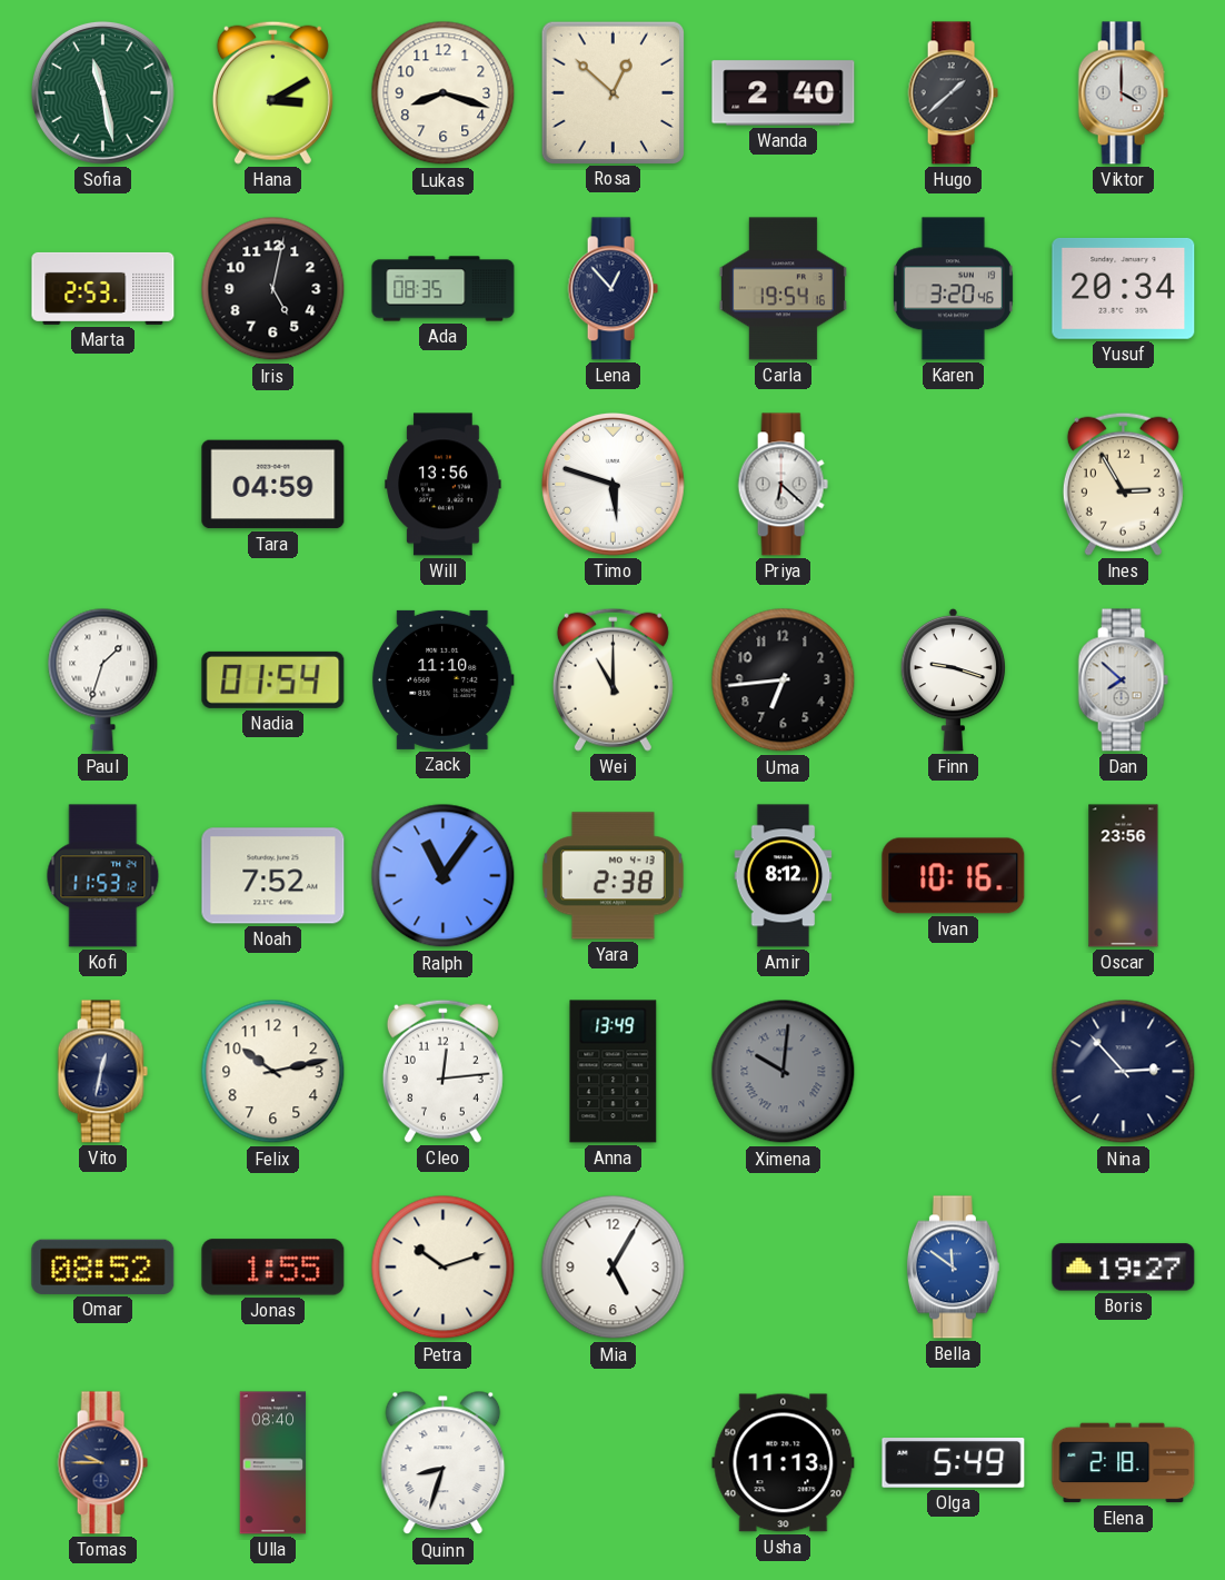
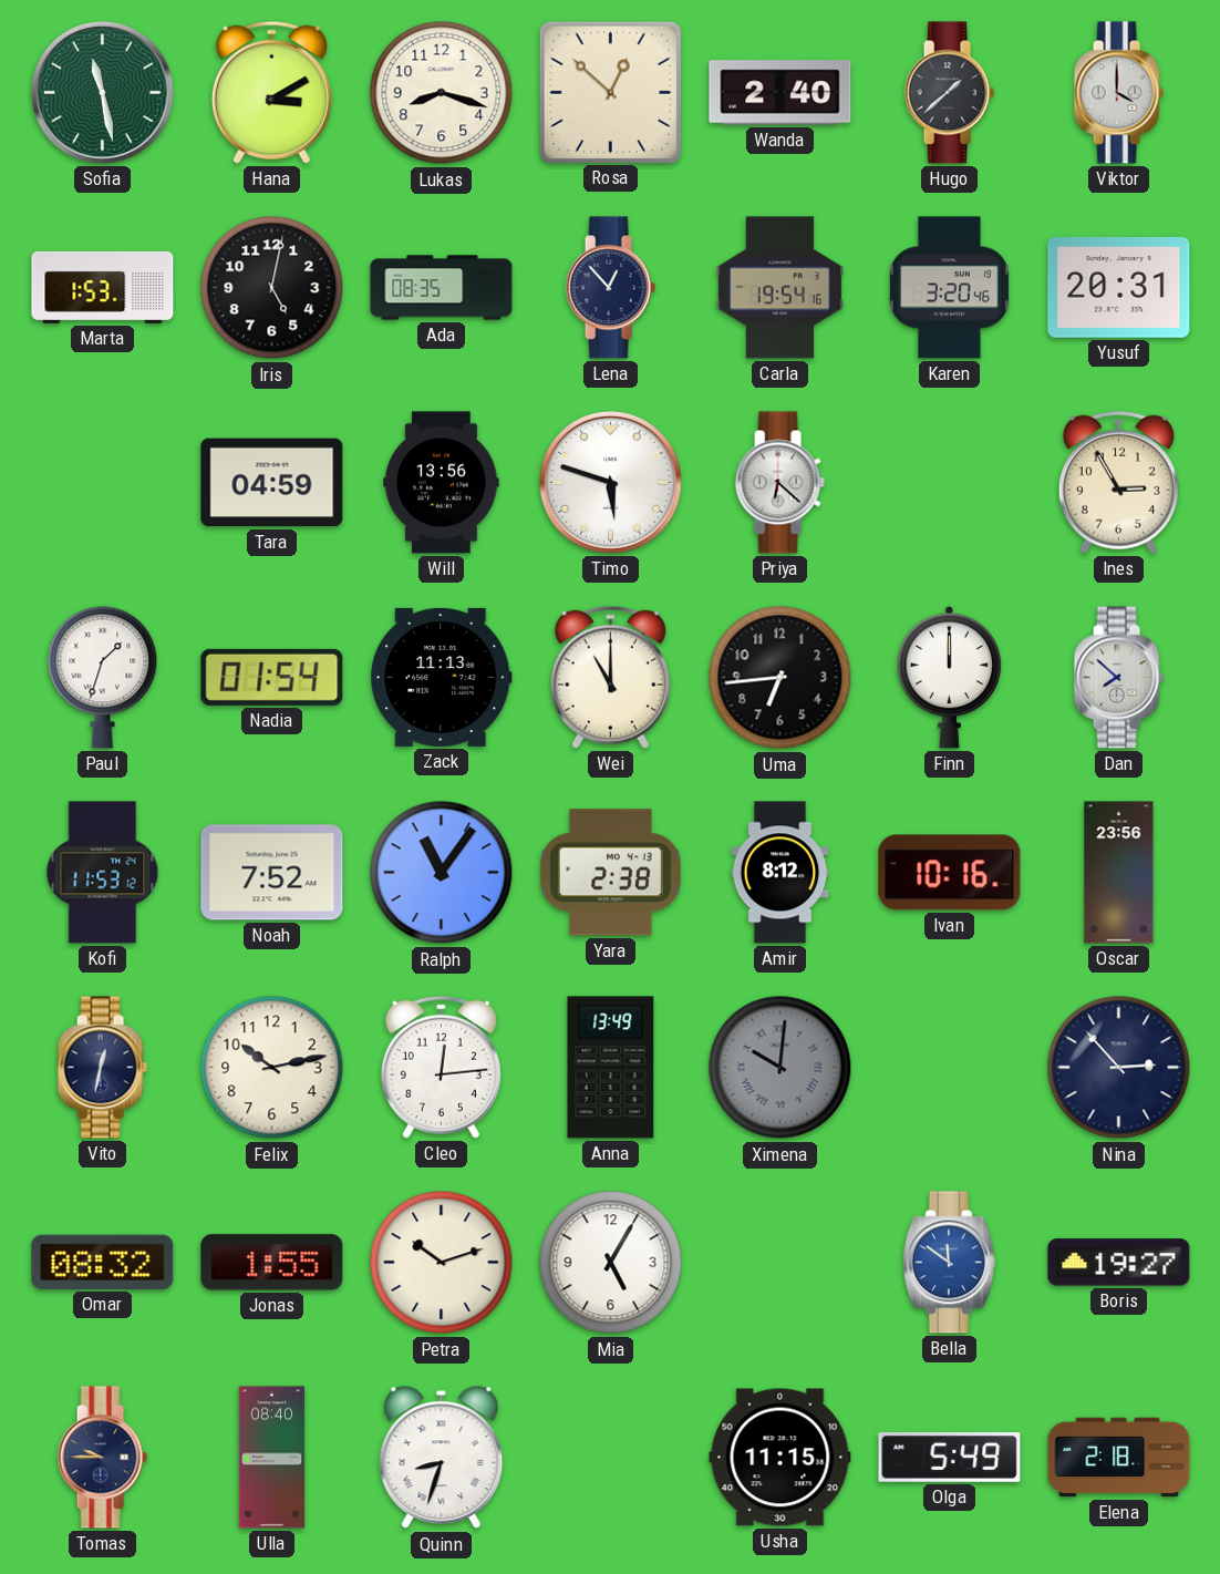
Marta: 2:53 -> 1:53 (103, 287)
Yusuf: 20:34 -> 20:31 (1119, 287)
Zack: 11:10 -> 11:13 (442, 677)
Finn: 9:18 -> 12:00 (950, 677)
Omar: 08:52 -> 08:32 (103, 1262)
Usha: 11:13 -> 11:15 (780, 1458)
